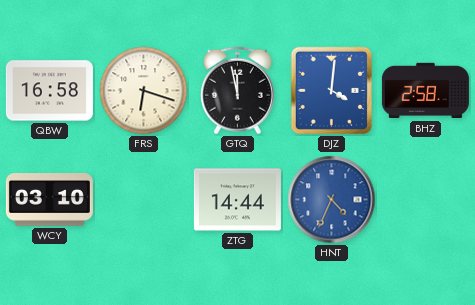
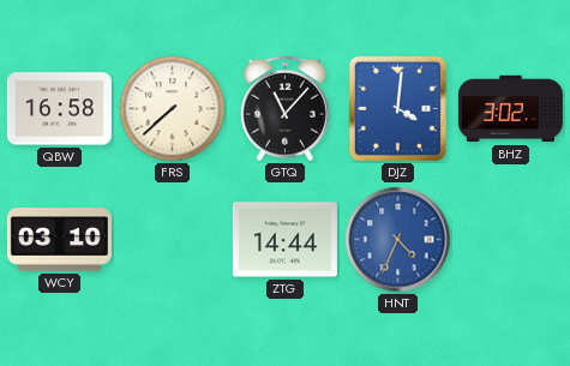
FRS: 6:18 -> 7:38 (173, 109)
GTQ: 11:58 -> 11:07 (284, 109)
BHZ: 2:58 -> 3:02 (510, 109)
